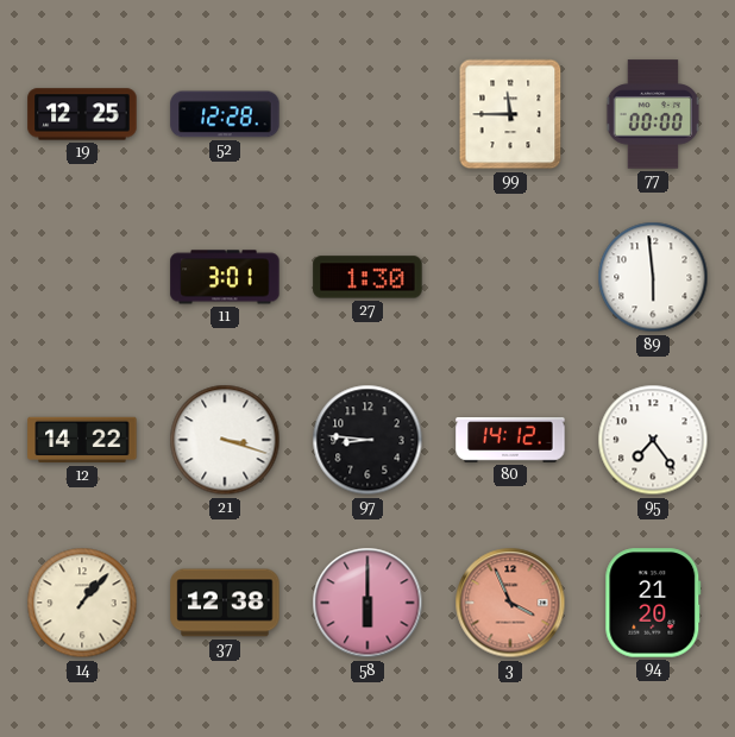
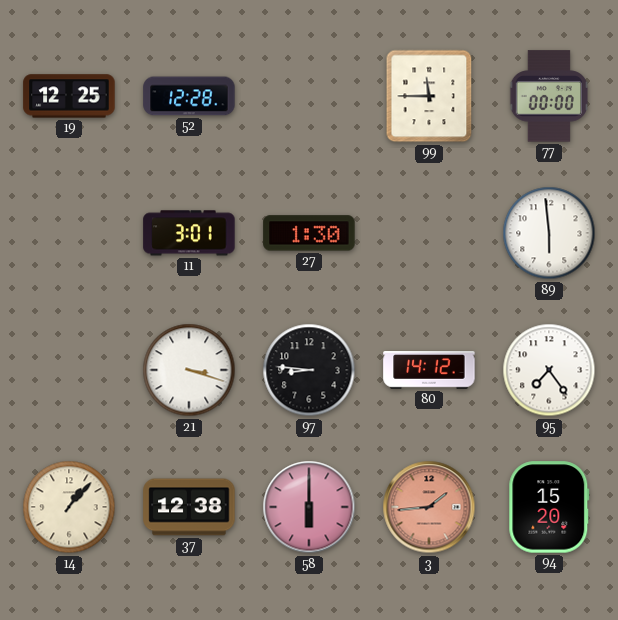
12: 14:22 -> none (82, 440)
3: 3:56 -> 1:44 (429, 507)
94: 21:20 -> 15:20 (549, 507)
